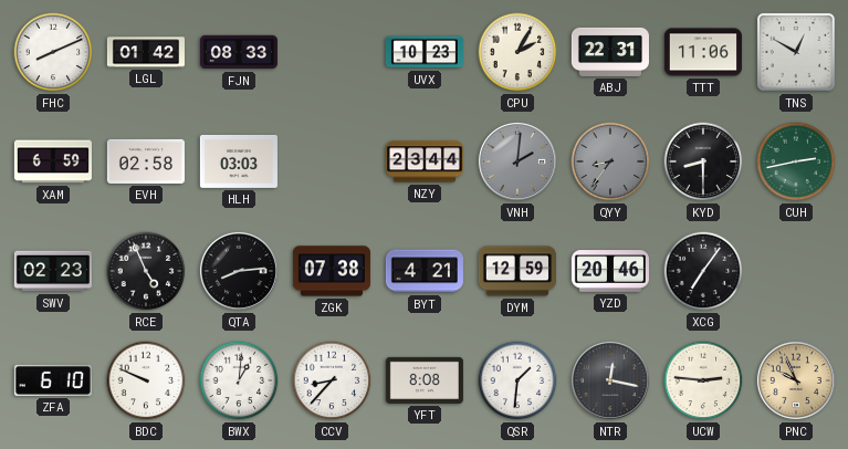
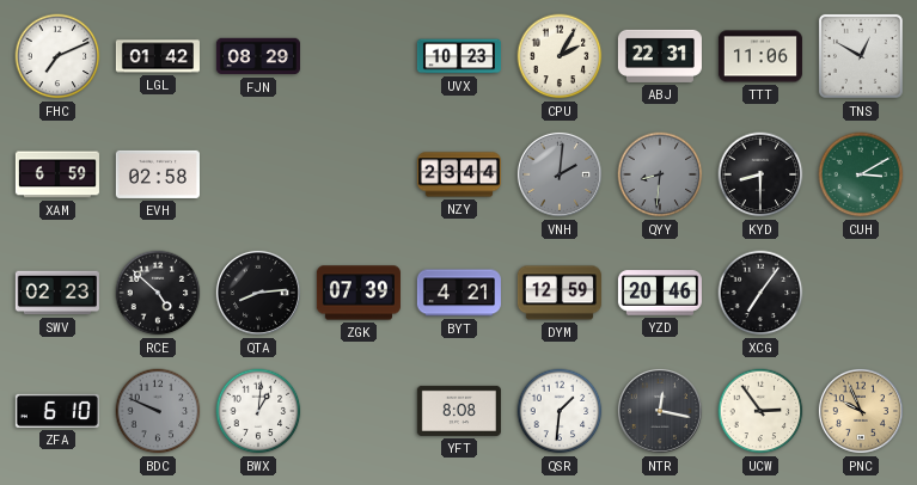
FHC: 8:11 -> 7:11 (57, 56)
FJN: 08:33 -> 08:29 (258, 56)
HLH: 03:03 -> none (239, 161)
QYY: 8:36 -> 8:31 (660, 174)
CUH: 2:43 -> 3:10 (861, 174)
RCE: 4:56 -> 4:52 (158, 293)
ZGK: 07:38 -> 07:39 (359, 293)
BDC dial: white -> grey (158, 411)
CCV: 8:37 -> none (332, 380)
UCW: 2:46 -> 2:54 (760, 411)
